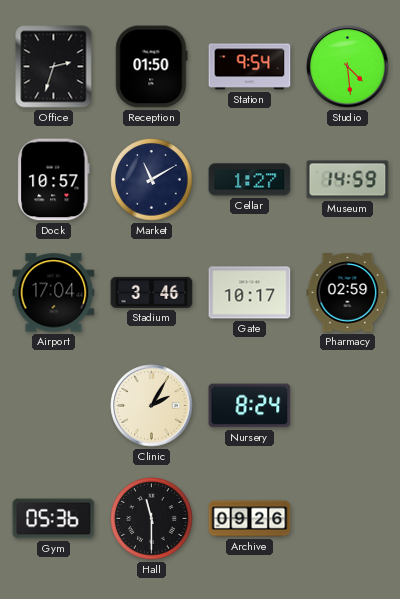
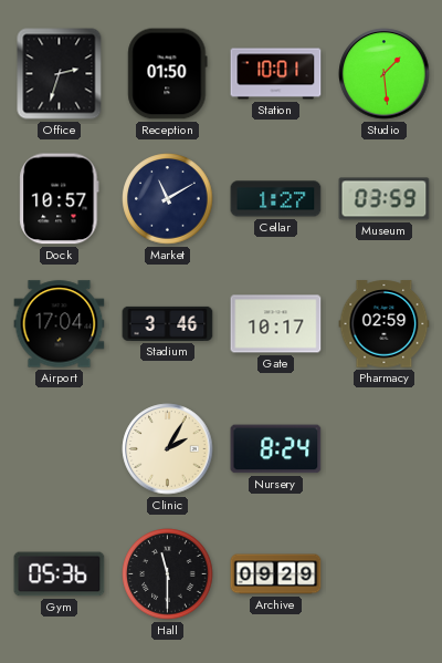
Station: 9:54 -> 10:01 (276, 74)
Studio: 4:29 -> 1:29 (385, 74)
Museum: 14:59 -> 03:59 (385, 199)
Archive: 09:26 -> 09:29 (276, 574)
